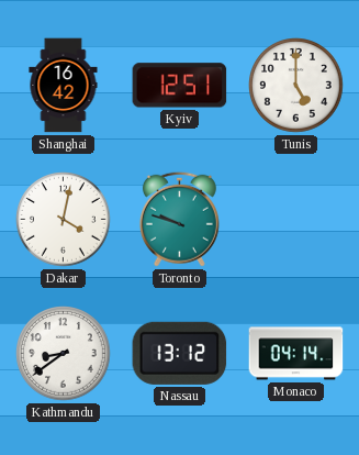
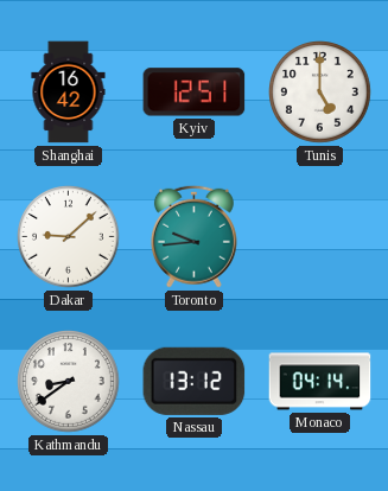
Dakar: 4:02 -> 9:08 (69, 237)
Toronto: 9:48 -> 9:44 (193, 236)
